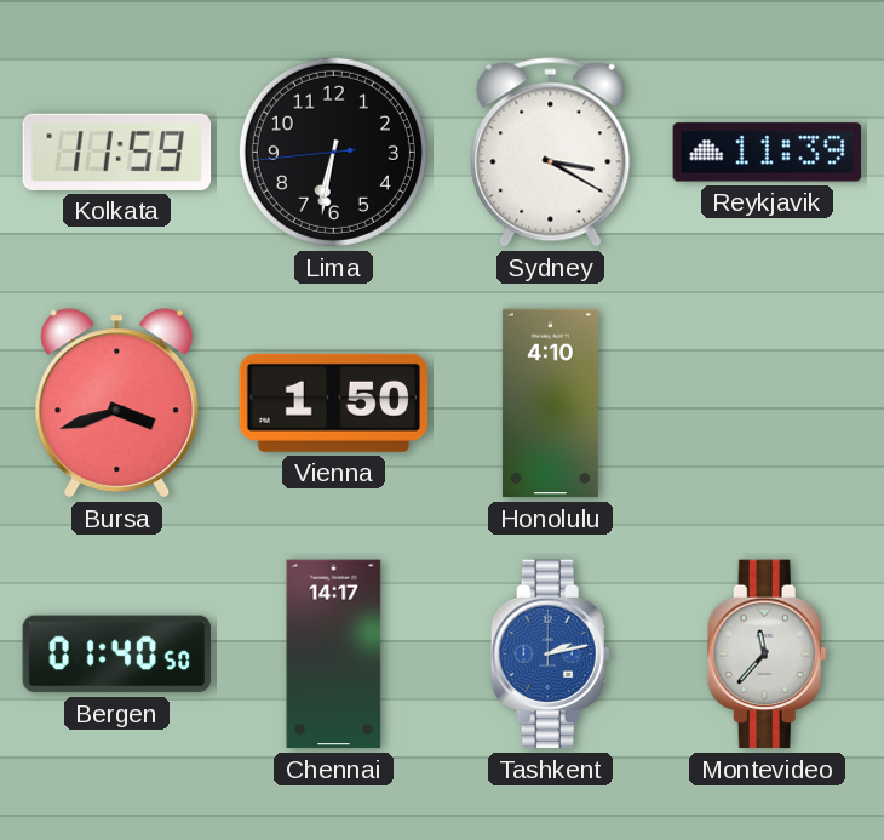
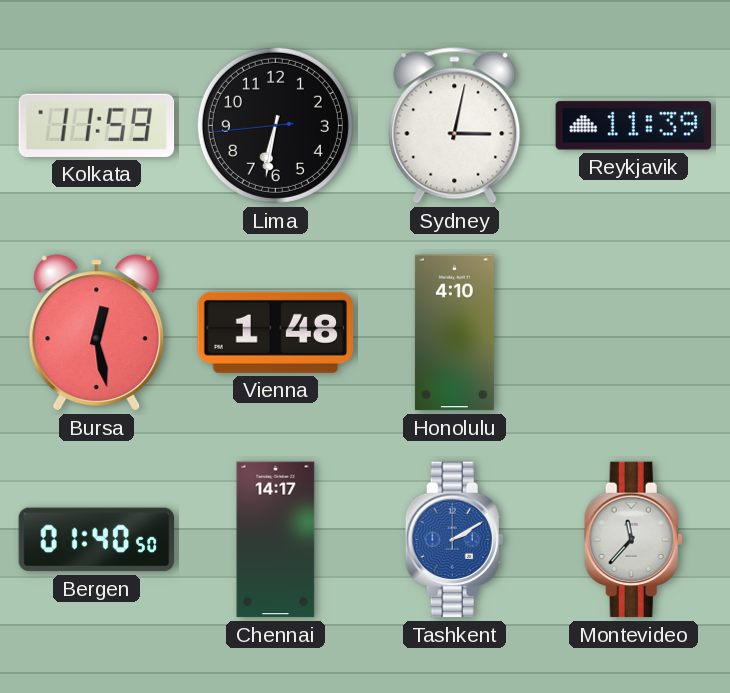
Sydney: 3:20 -> 3:02 (455, 126)
Bursa: 3:42 -> 12:28 (97, 333)
Vienna: 1:50 -> 1:48 (276, 332)
Tashkent: 2:13 -> 2:10 (454, 540)
